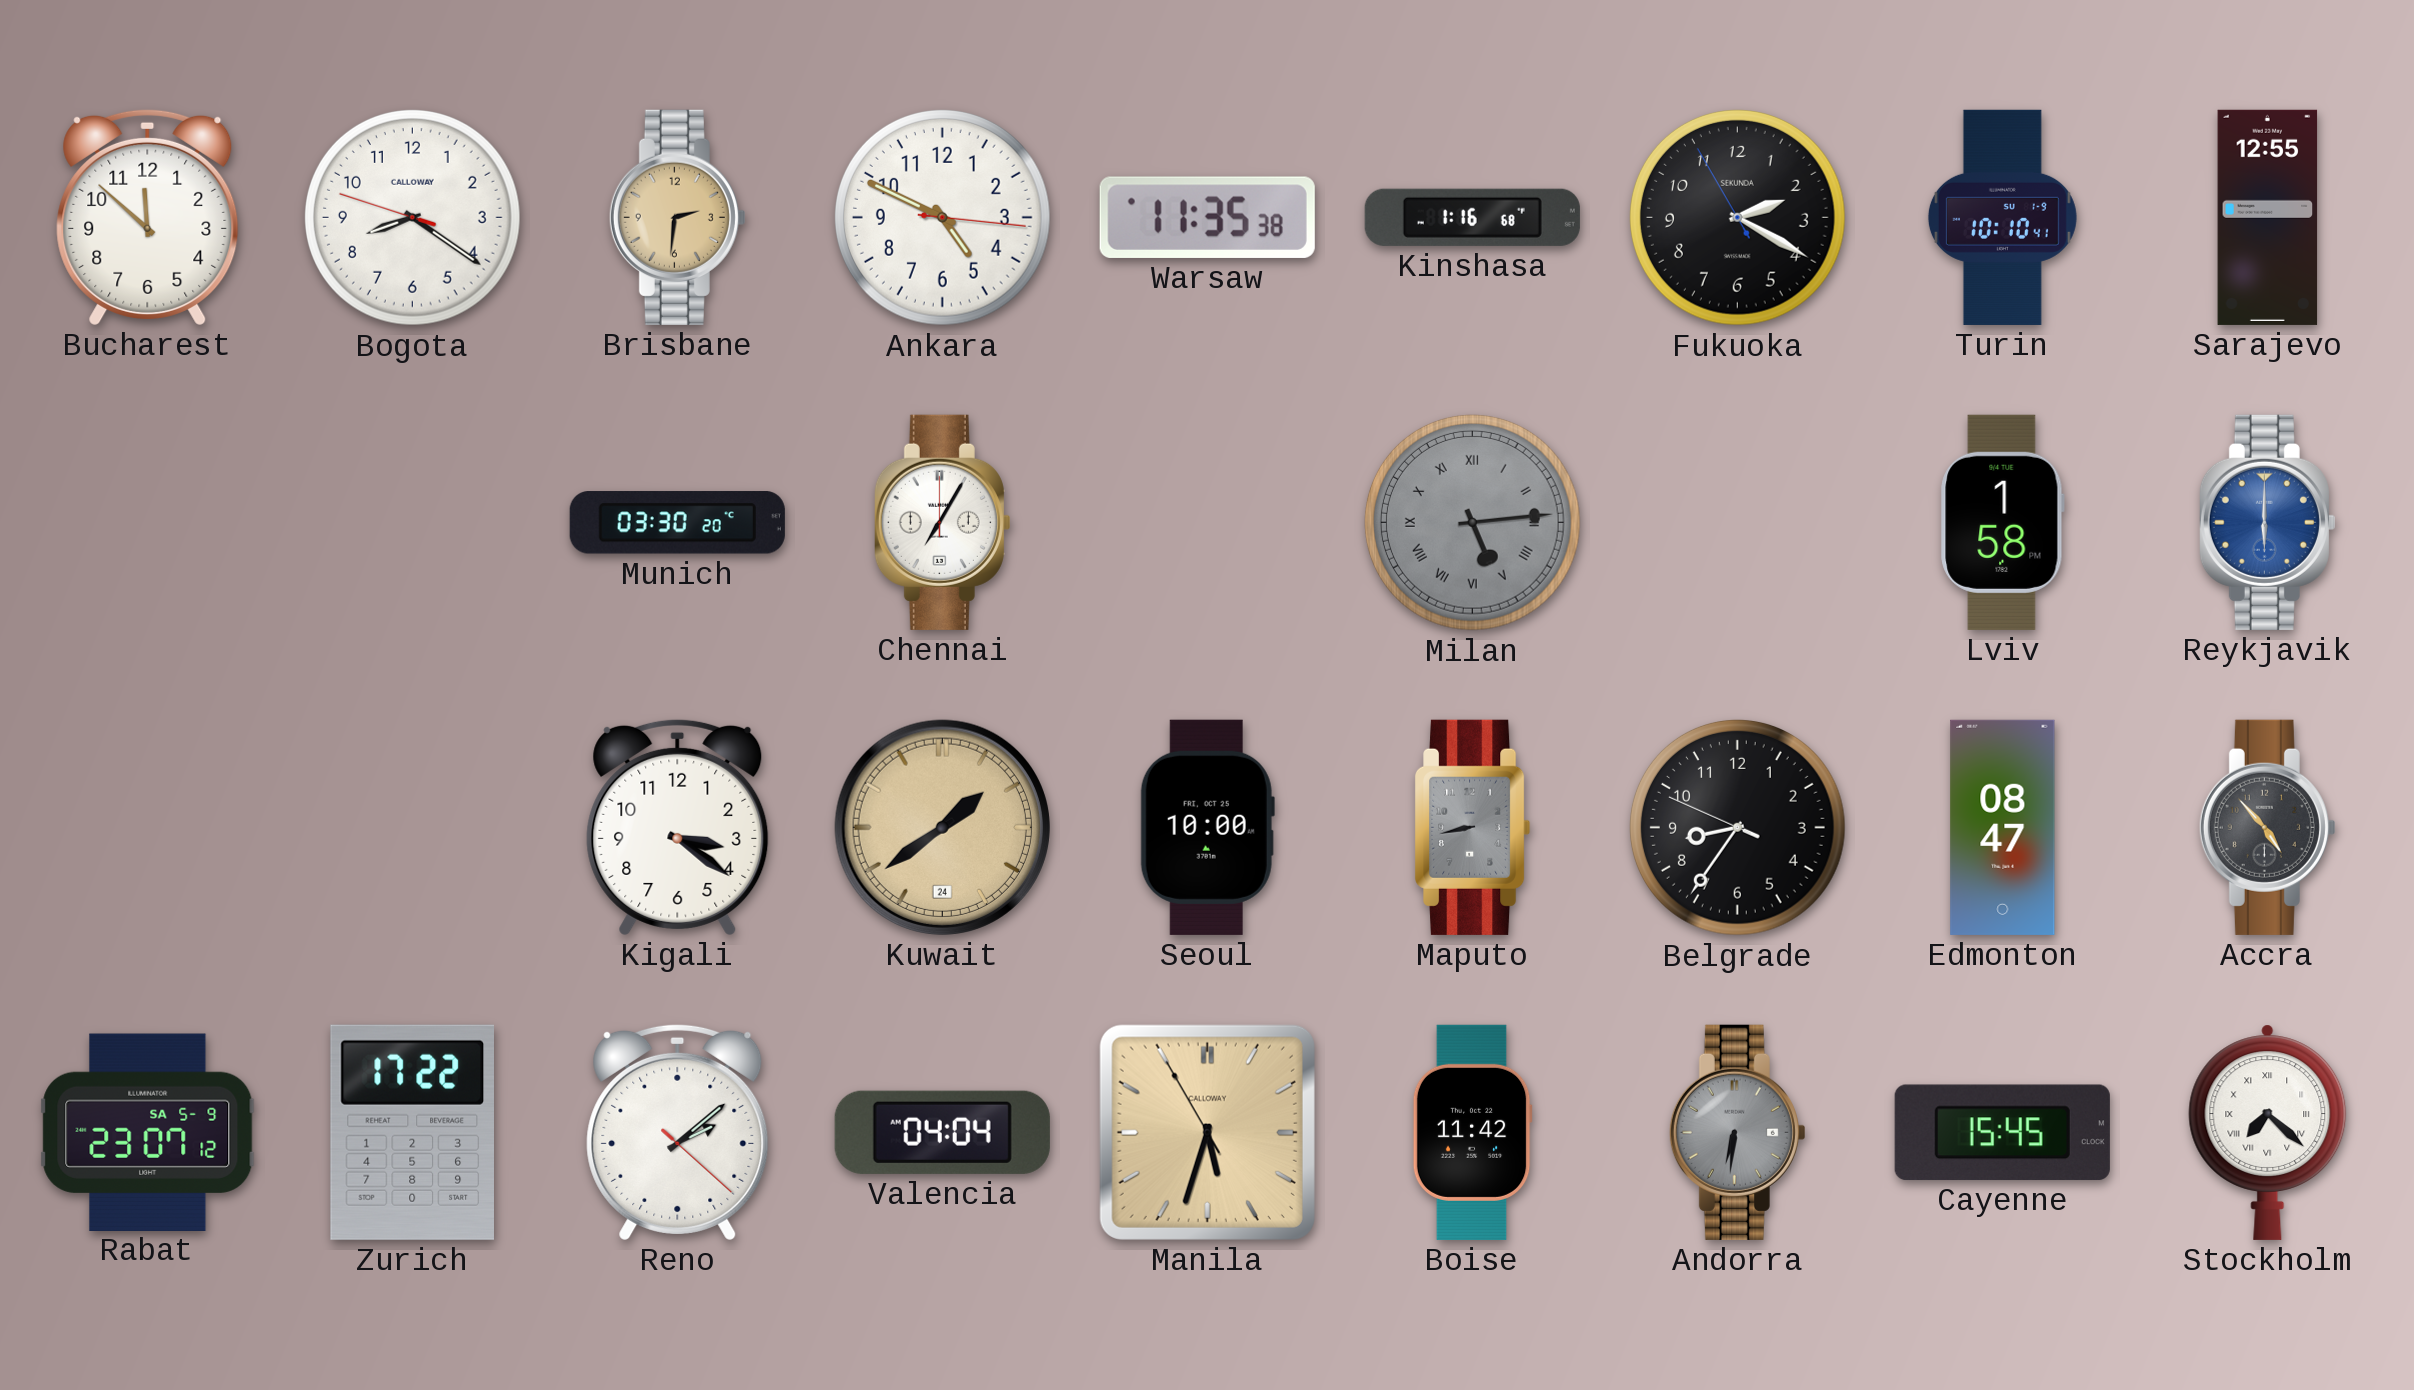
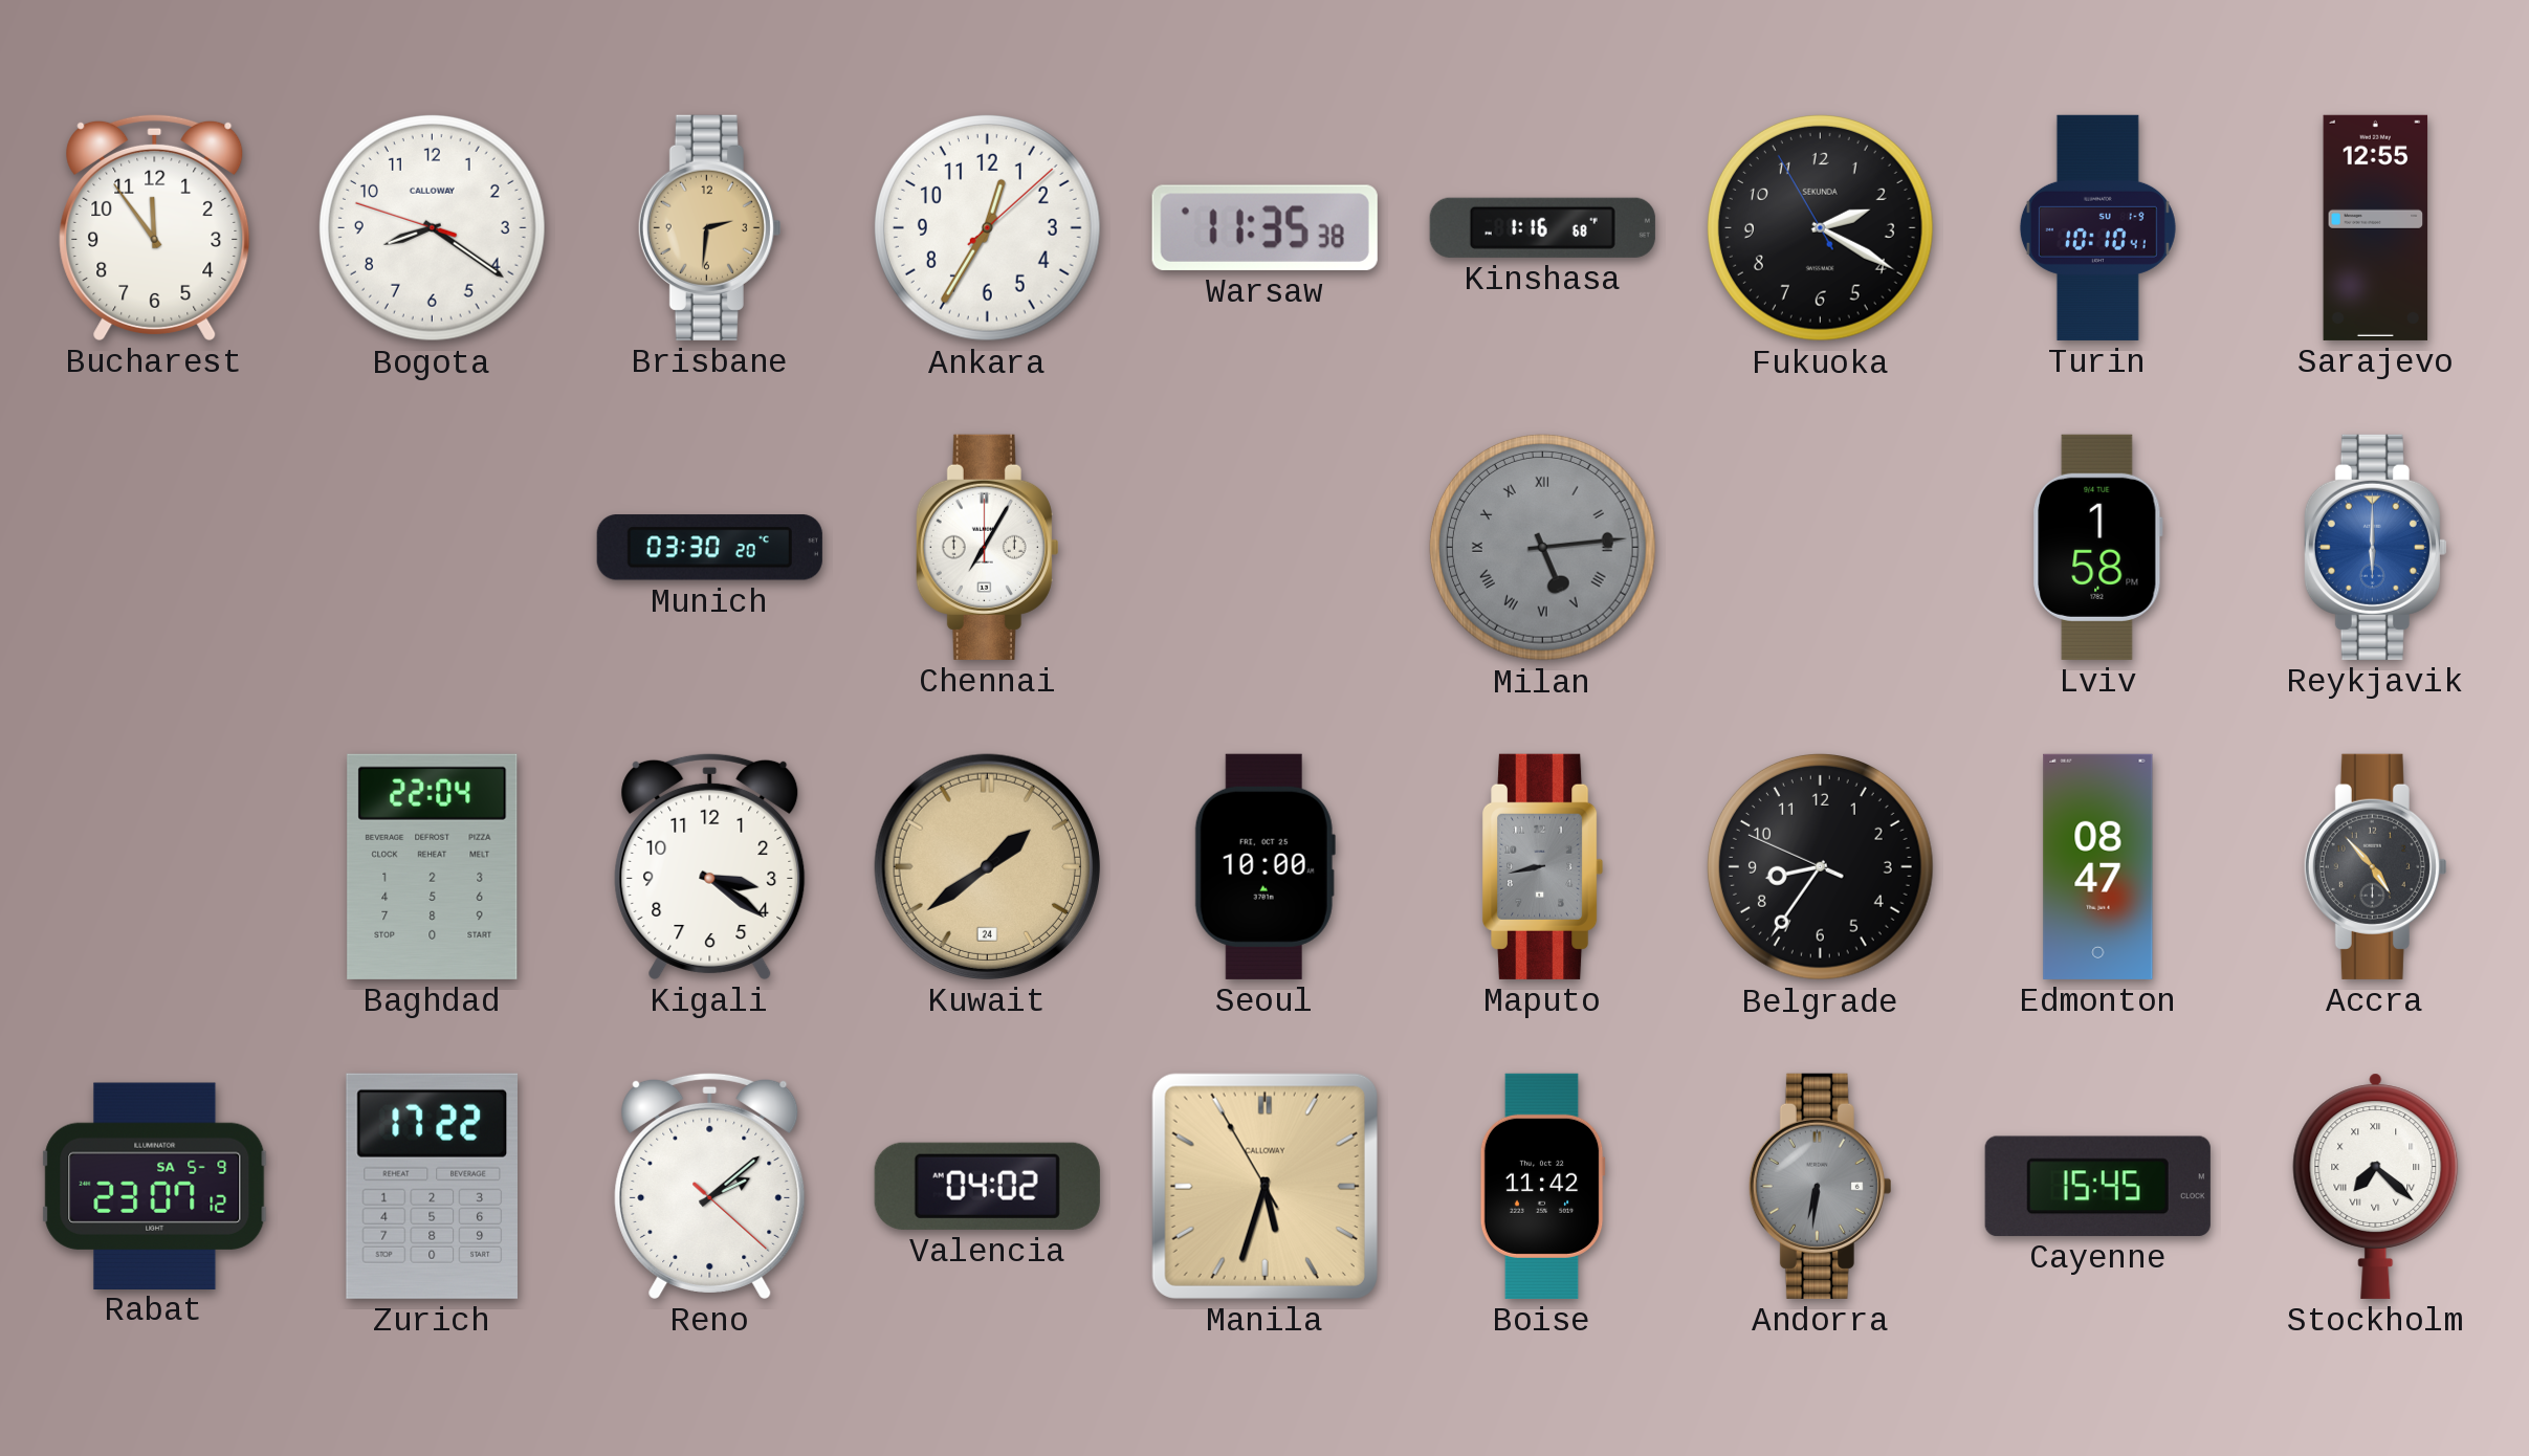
Bucharest: 11:52 -> 11:54 (155, 227)
Ankara: 4:49 -> 12:35 (987, 227)
Baghdad: none -> 22:04 (433, 866)
Valencia: 04:04 -> 04:02 (987, 1186)
